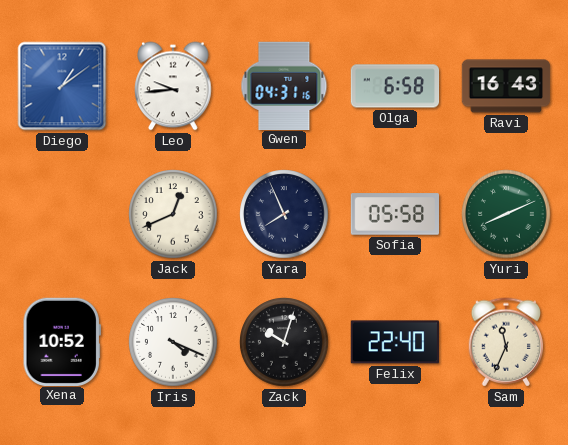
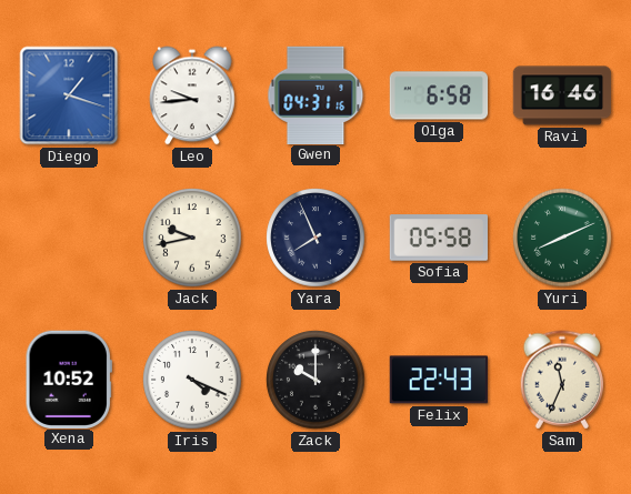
Diego: 1:09 -> 1:18 (69, 95)
Ravi: 16:43 -> 16:46 (562, 95)
Jack: 12:41 -> 9:43 (192, 238)
Zack: 10:03 -> 10:00 (315, 380)
Felix: 22:40 -> 22:43 (438, 380)
